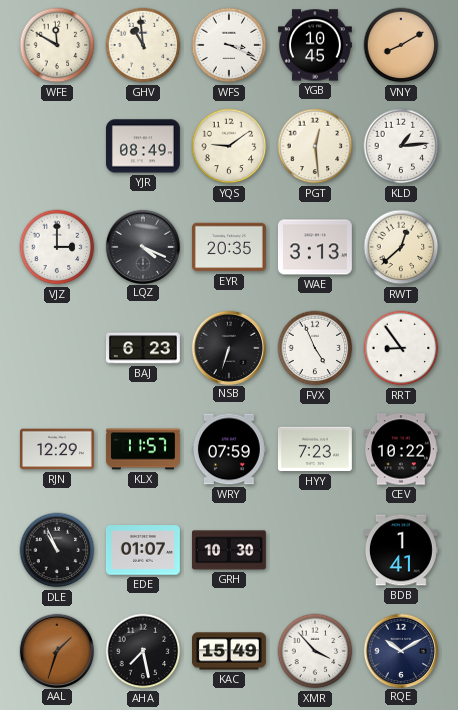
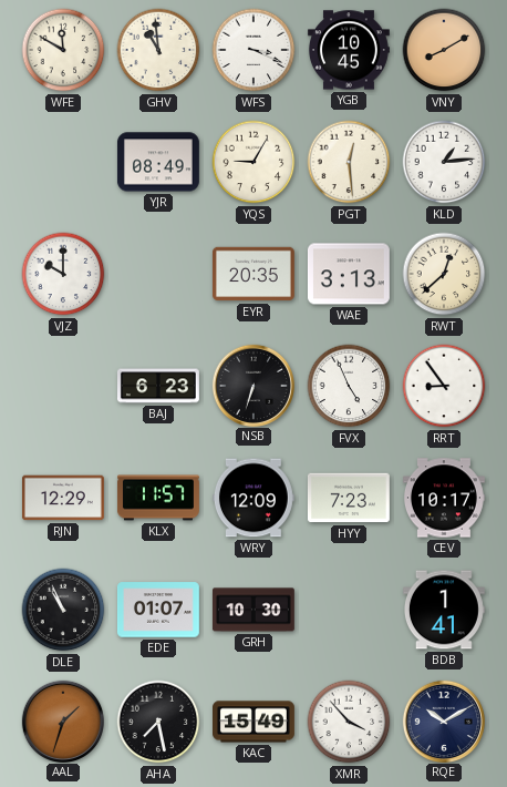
YQS: 9:09 -> 9:05 (253, 162)
VJZ: 3:00 -> 10:00 (63, 274)
LQZ: 4:19 -> none (142, 246)
WRY: 07:59 -> 12:09 (253, 498)
CEV: 10:22 -> 10:17 (444, 498)
